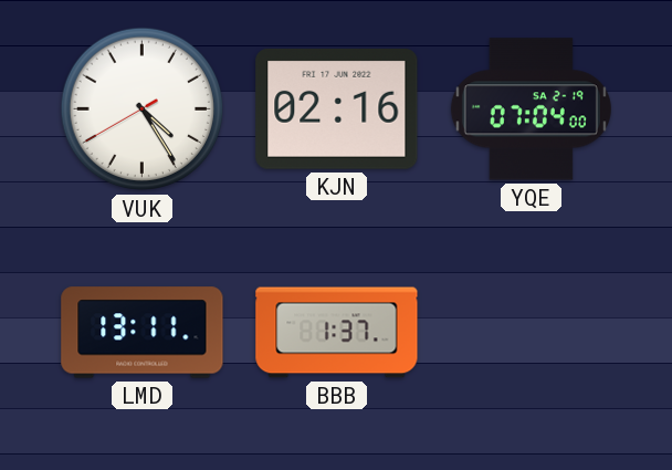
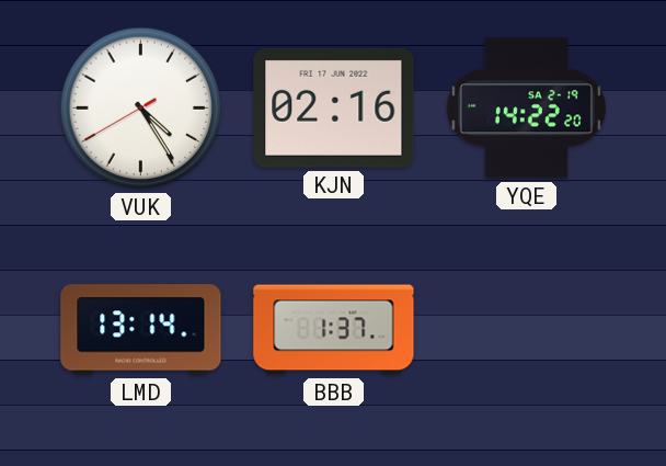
YQE: 07:04 -> 14:22 (526, 109)
LMD: 13:11 -> 13:14 (141, 330)
